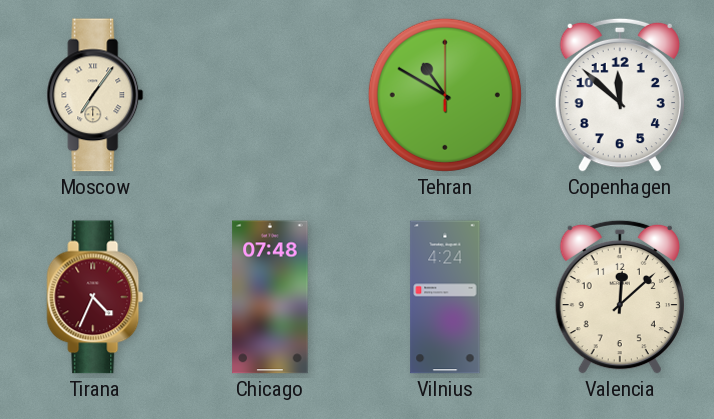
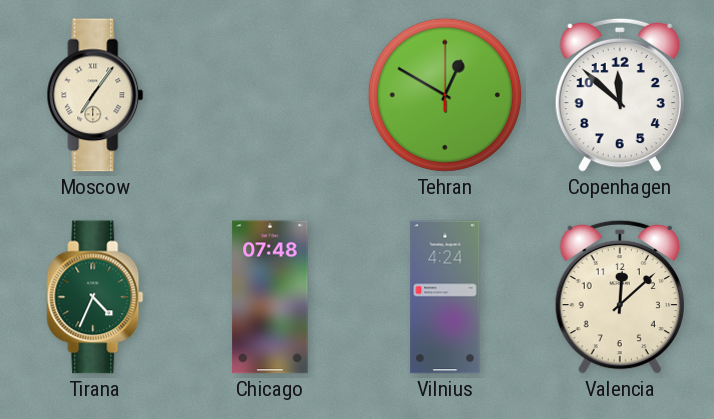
Tehran: 10:50 -> 12:50 (445, 95)
Tirana dial: burgundy -> green (95, 297)
